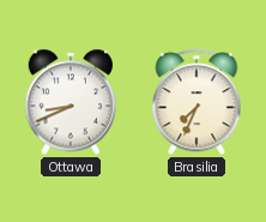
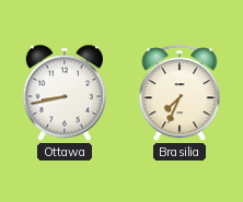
Ottawa: 8:41 -> 8:43 (63, 93)
